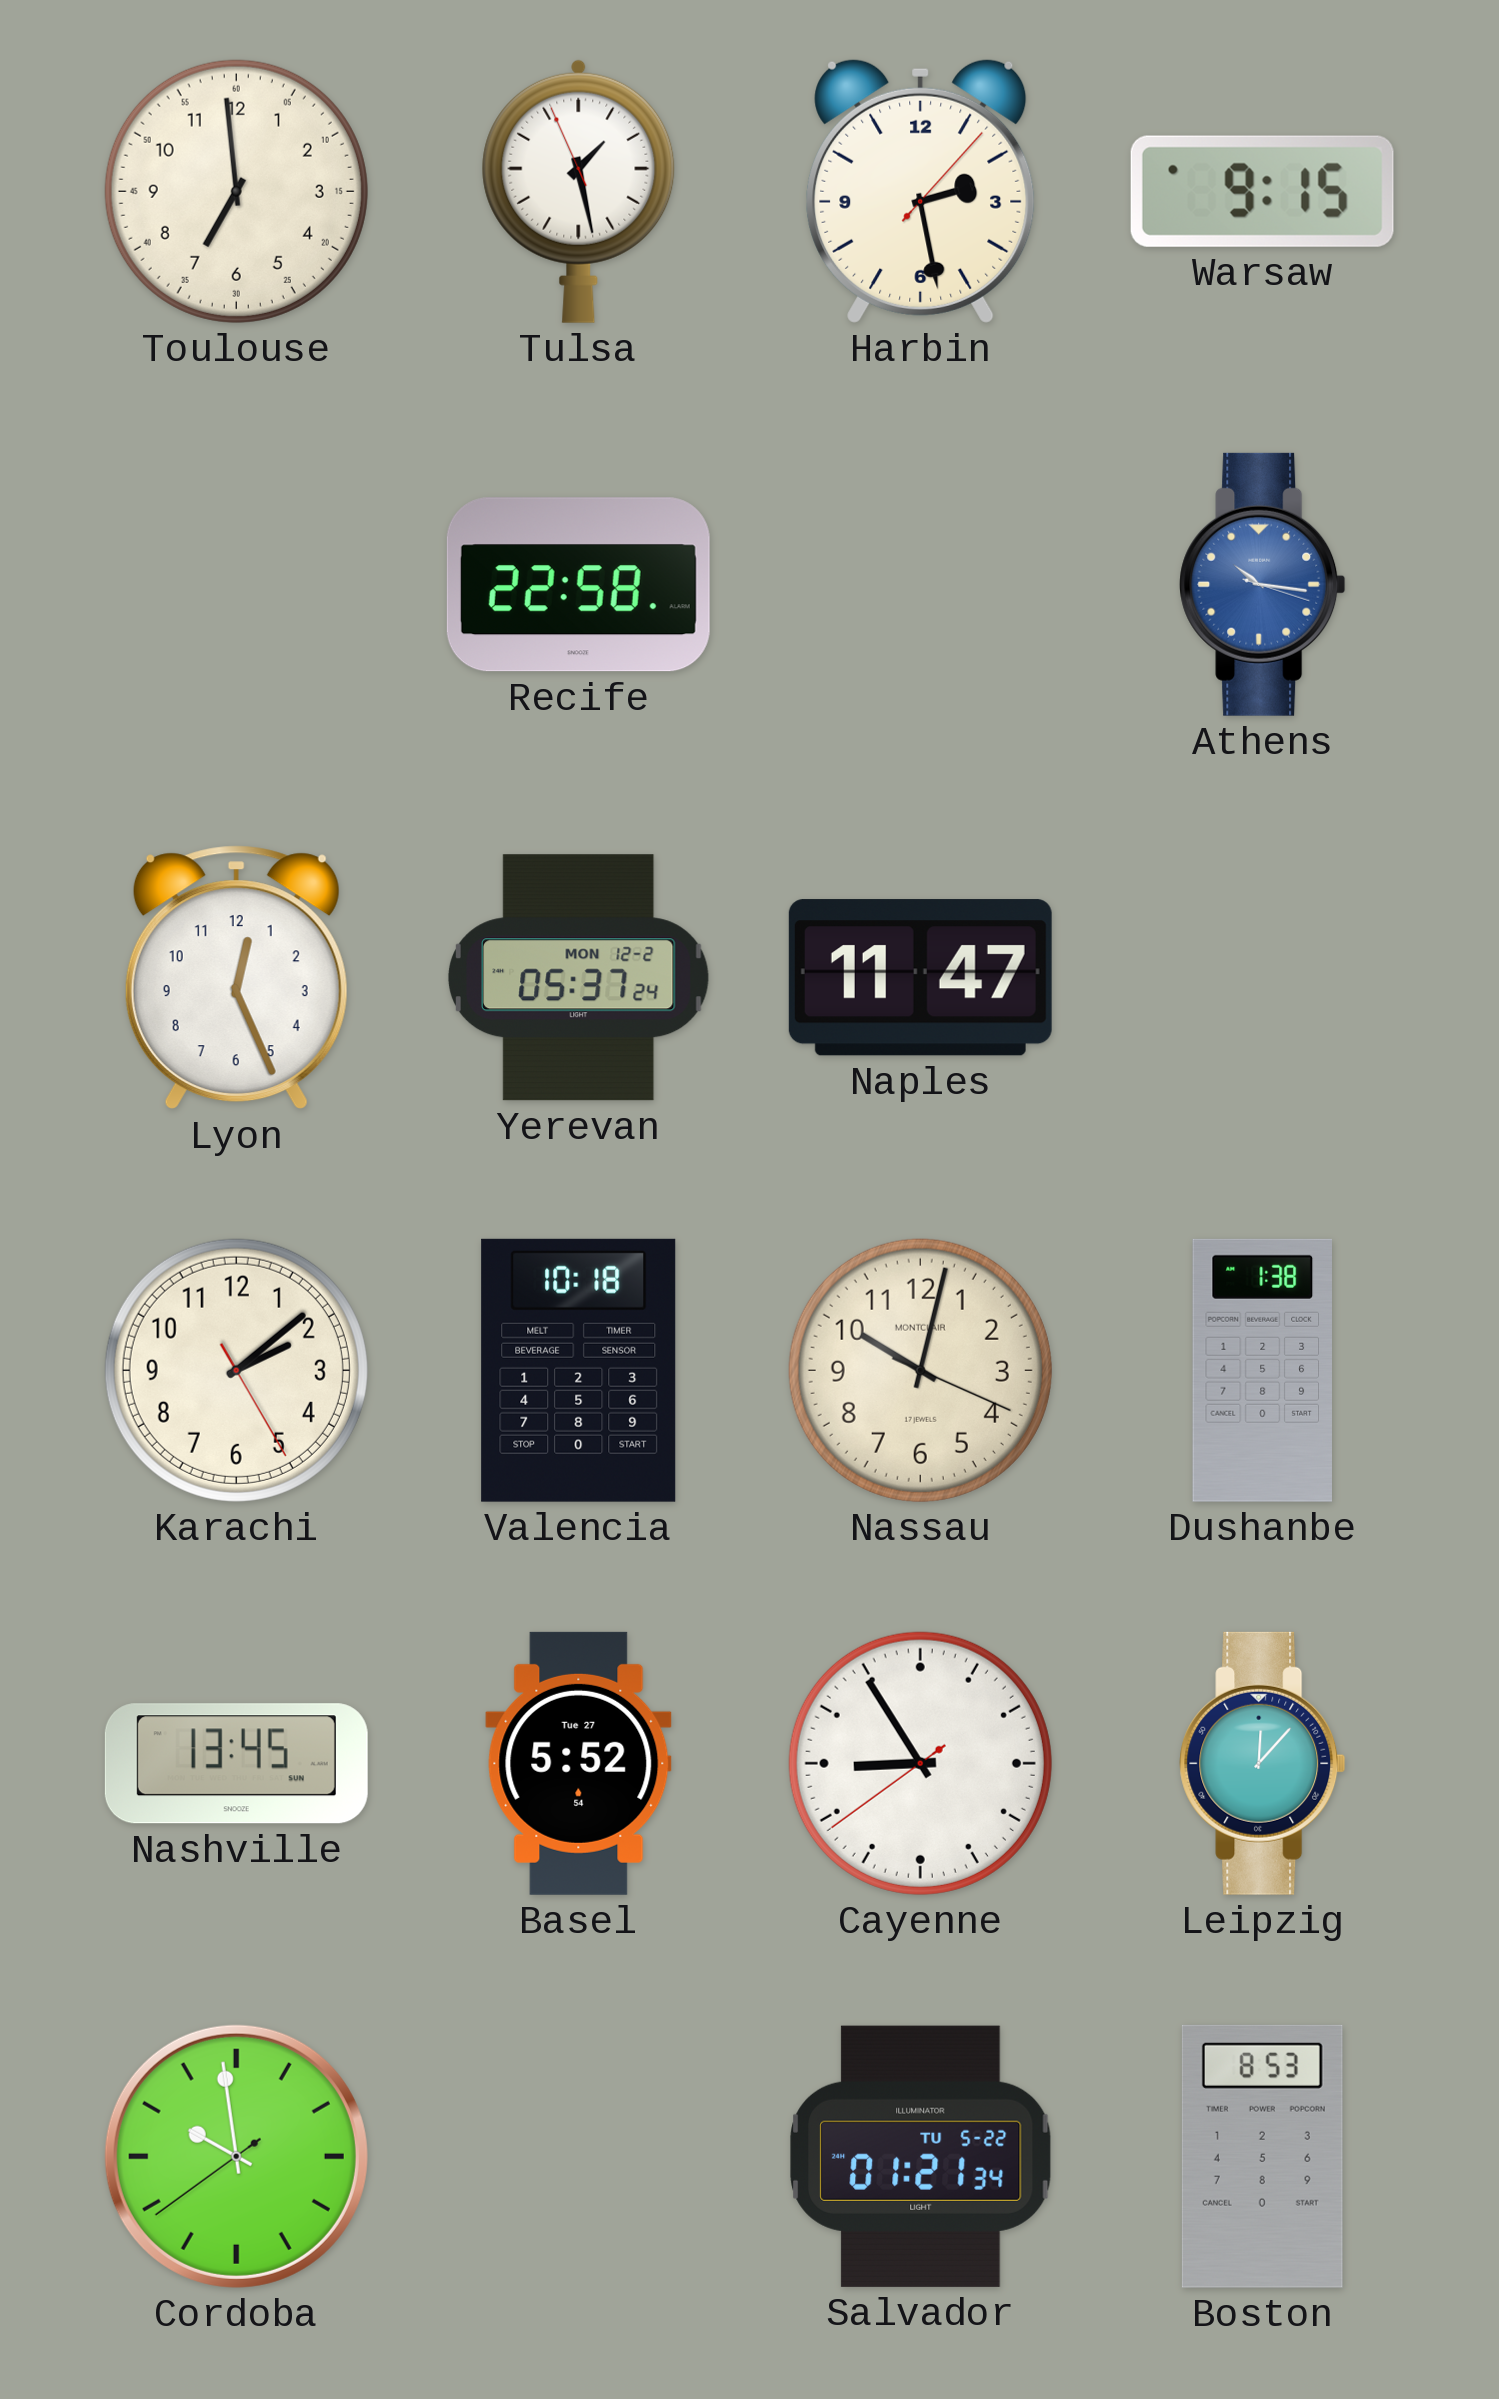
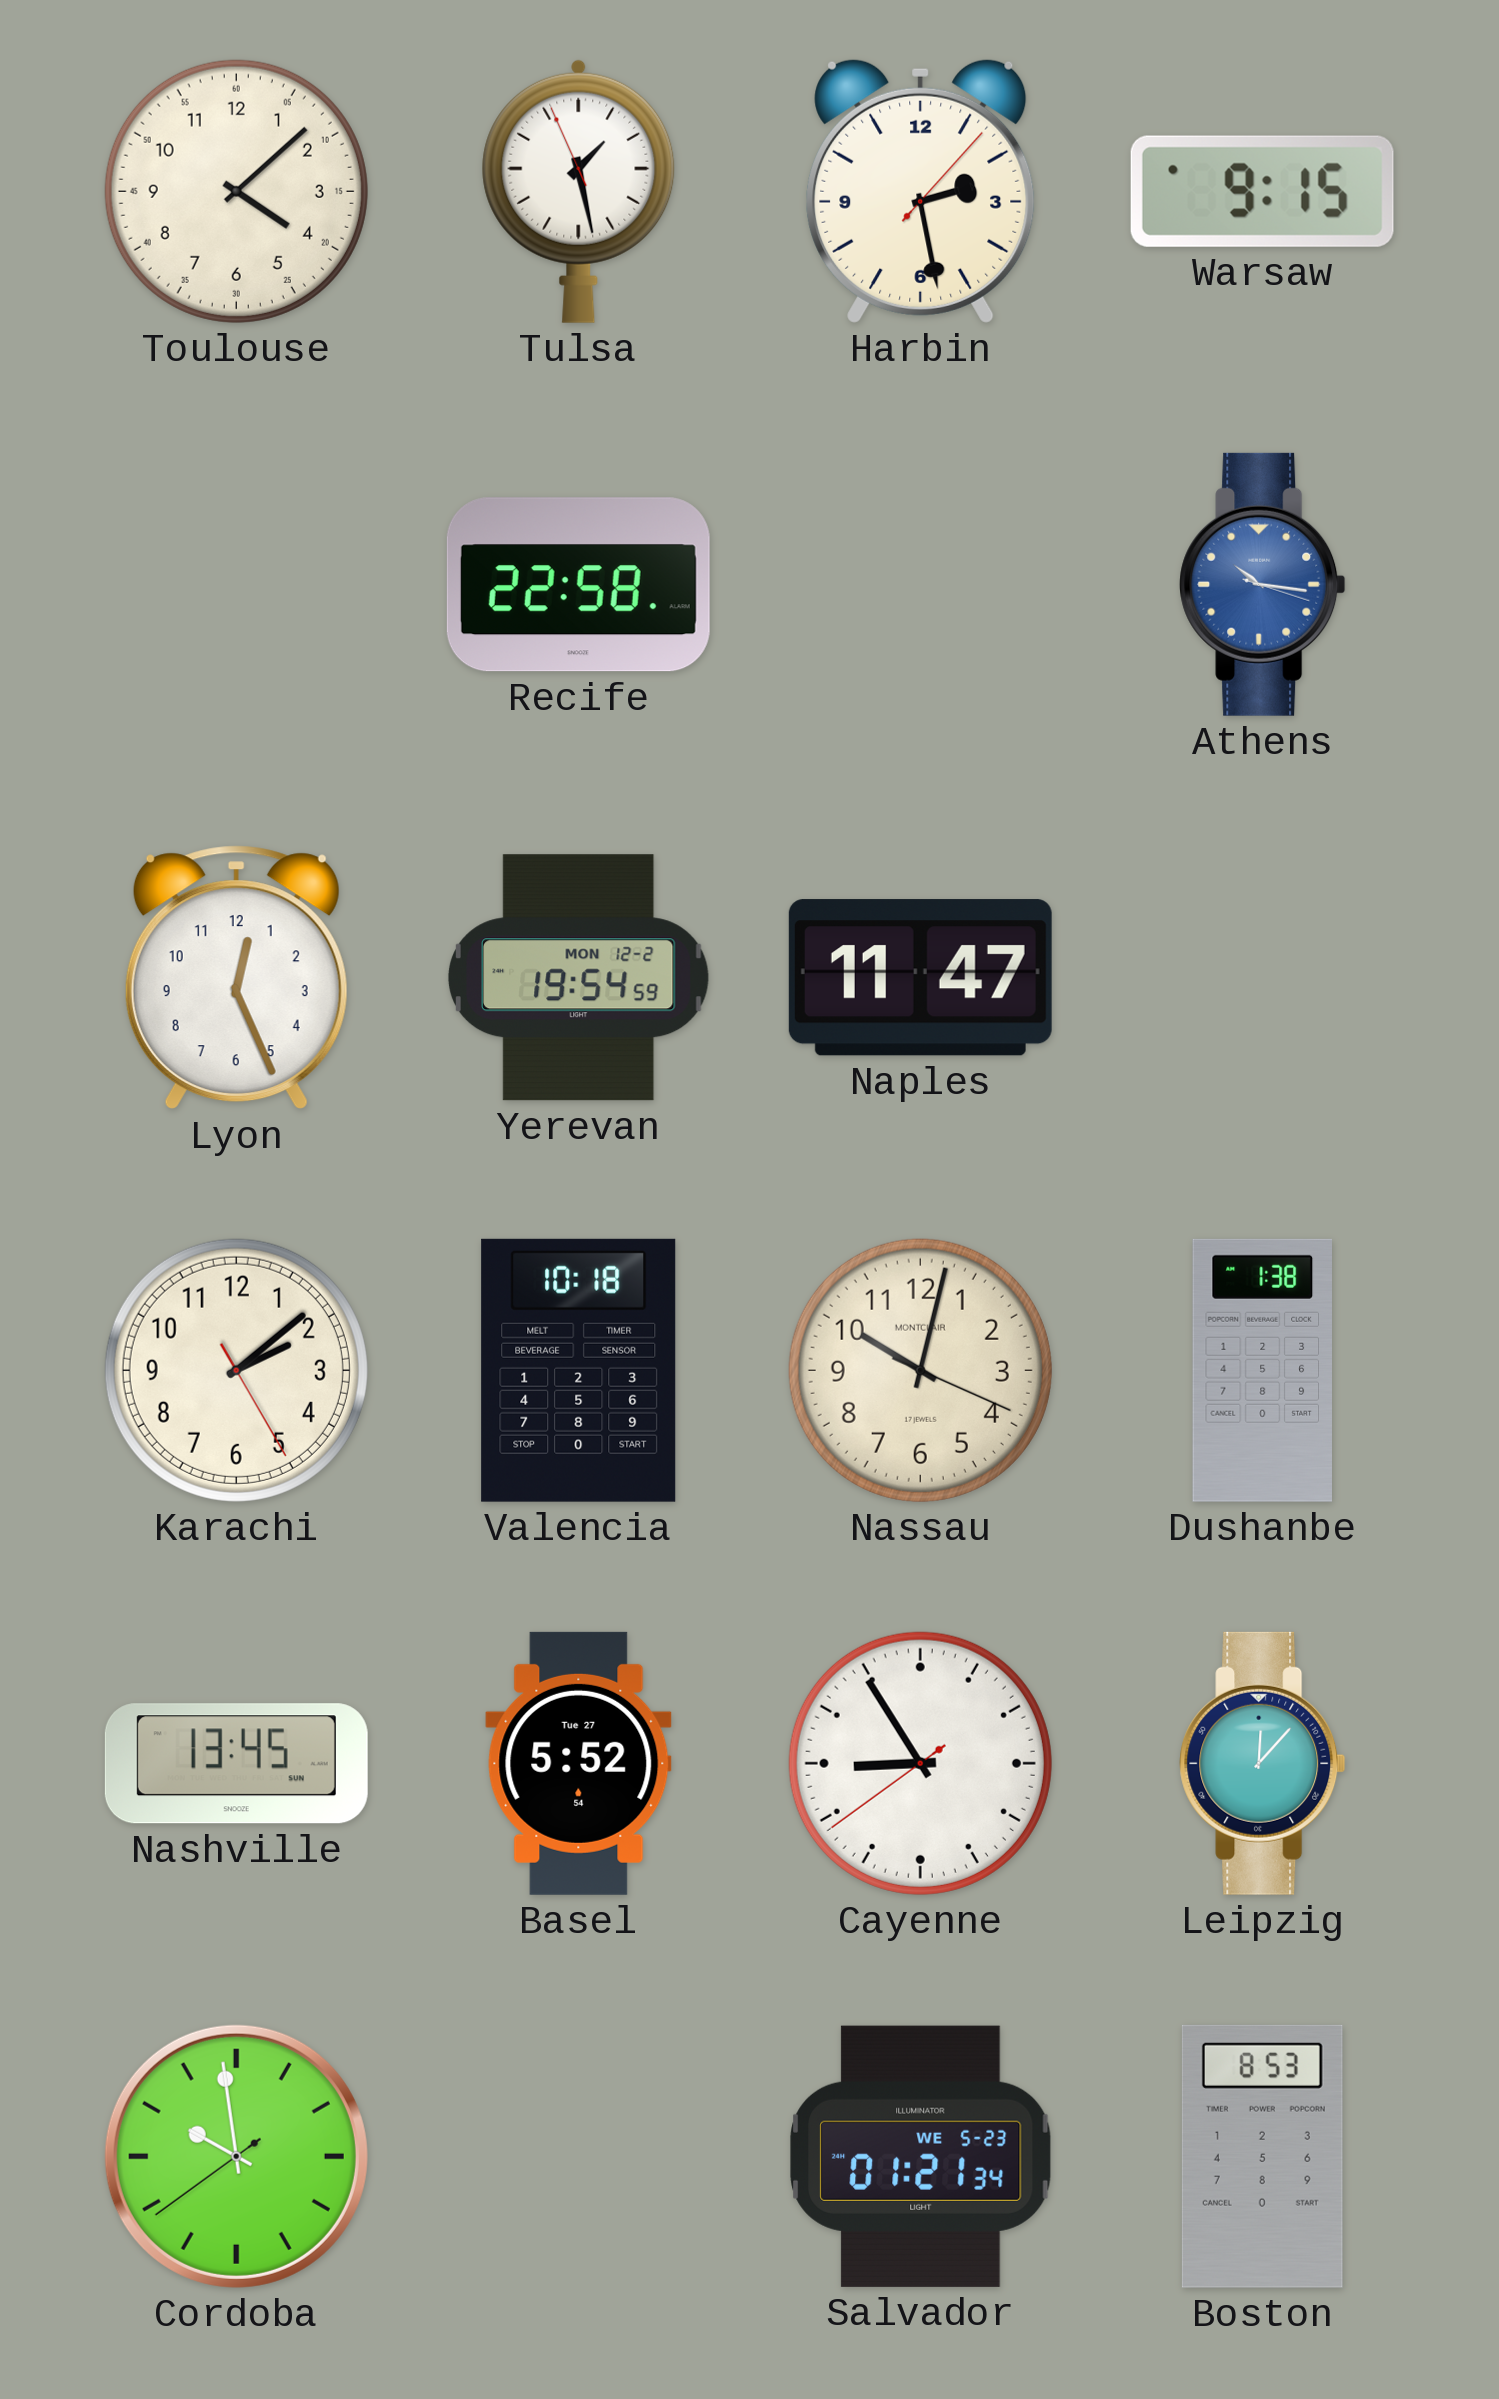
Toulouse: 6:59 -> 4:08 (236, 191)
Yerevan: 05:37 -> 19:54 (578, 978)
Salvador date: TU 5-22 -> WE 5-23 (921, 2156)
